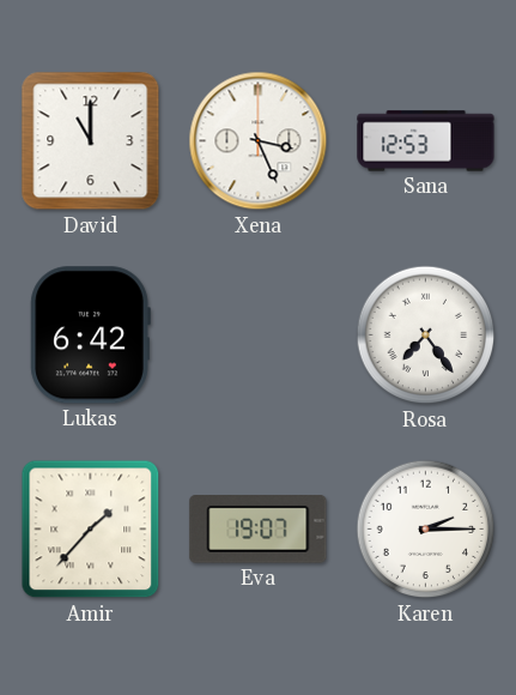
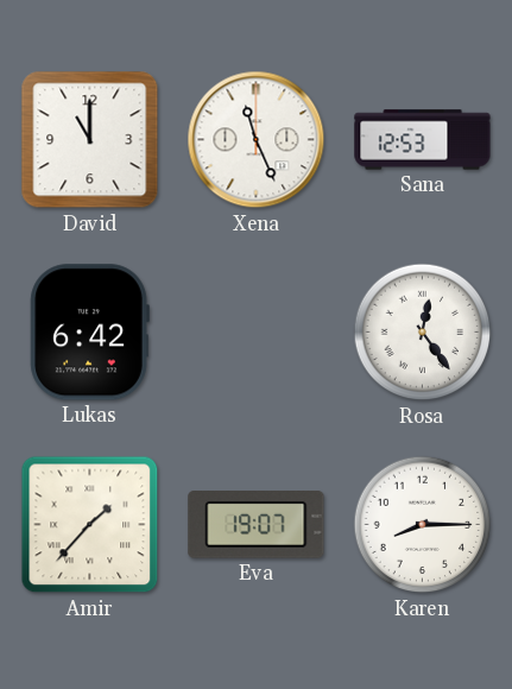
Xena: 3:26 -> 11:26 (257, 140)
Rosa: 7:24 -> 12:24 (423, 333)
Karen: 2:15 -> 8:15 (423, 525)
